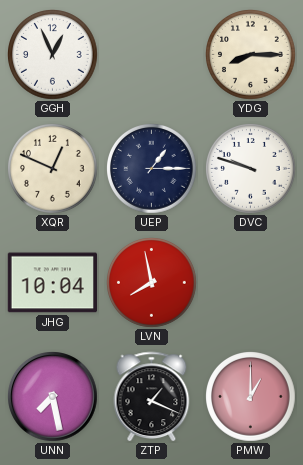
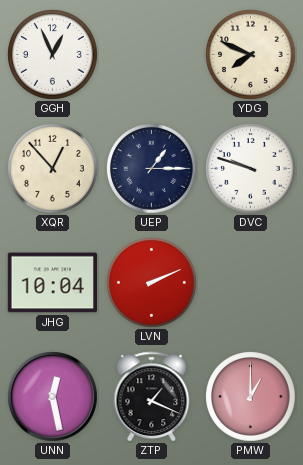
YDG: 8:15 -> 7:49 (251, 55)
XQR: 12:49 -> 12:53 (53, 169)
LVN: 7:58 -> 2:11 (152, 283)
UNN: 7:28 -> 12:28 (53, 397)
